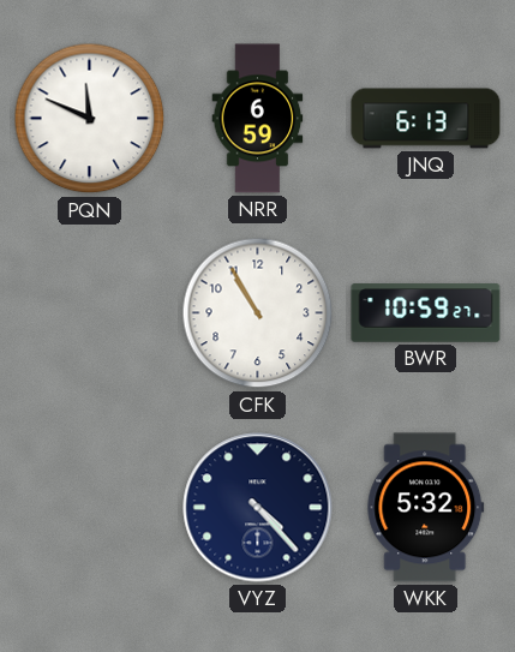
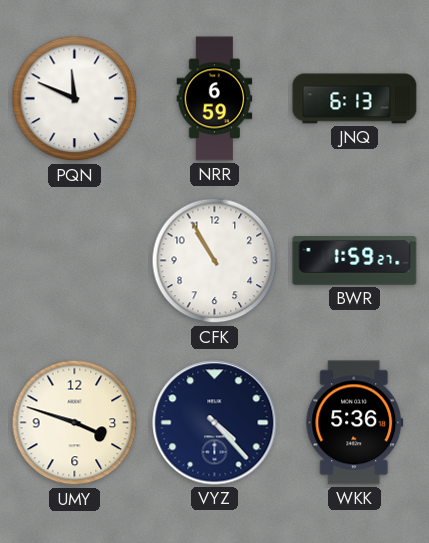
BWR: 10:59 -> 1:59 (355, 261)
UMY: none -> 3:48 (75, 423)
WKK: 5:32 -> 5:36 (355, 423)
